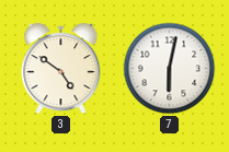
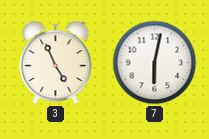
3: 4:51 -> 4:56 (56, 63)
